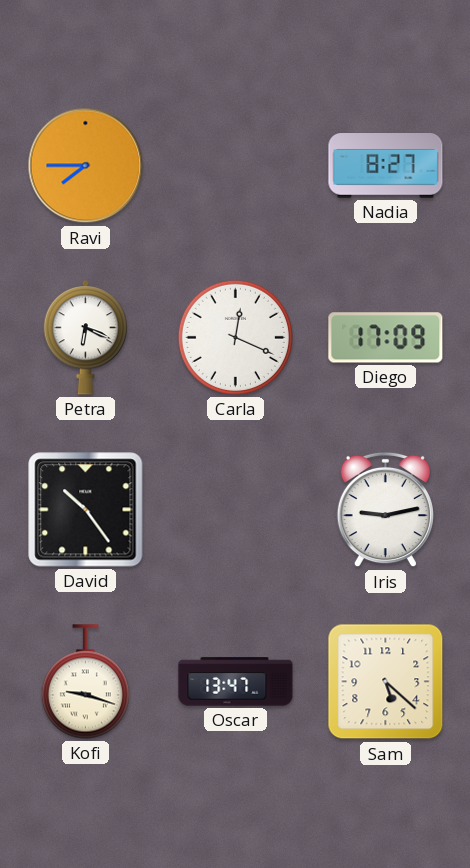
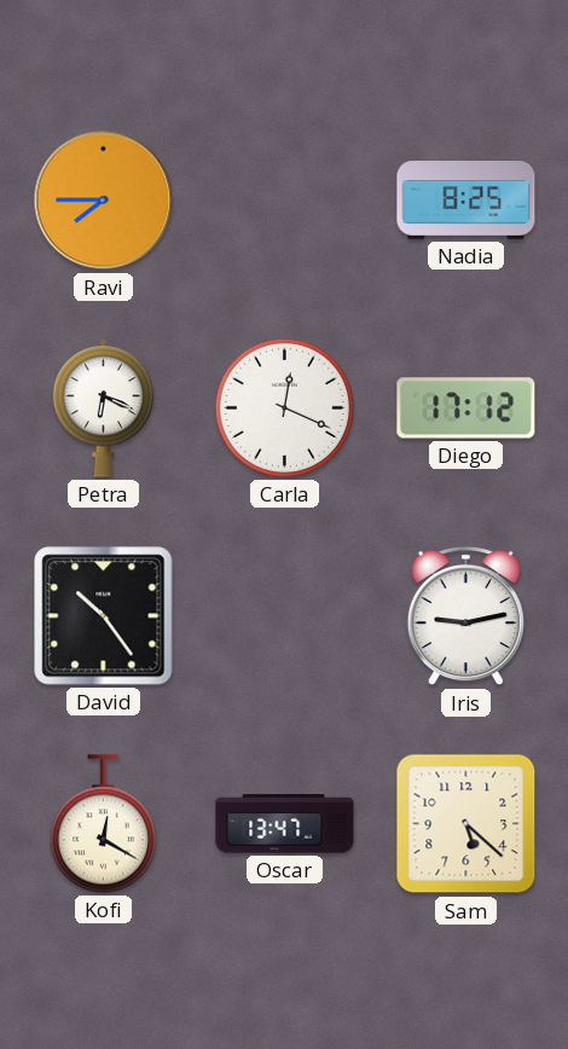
Nadia: 8:27 -> 8:25 (466, 201)
Diego: 17:09 -> 17:12 (466, 408)
Kofi: 9:18 -> 12:20 (103, 824)
